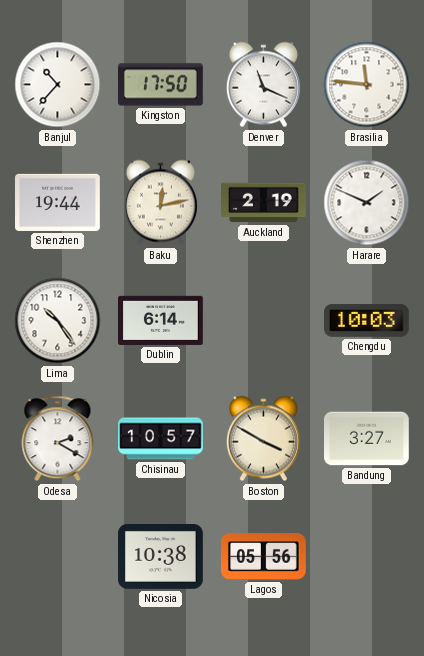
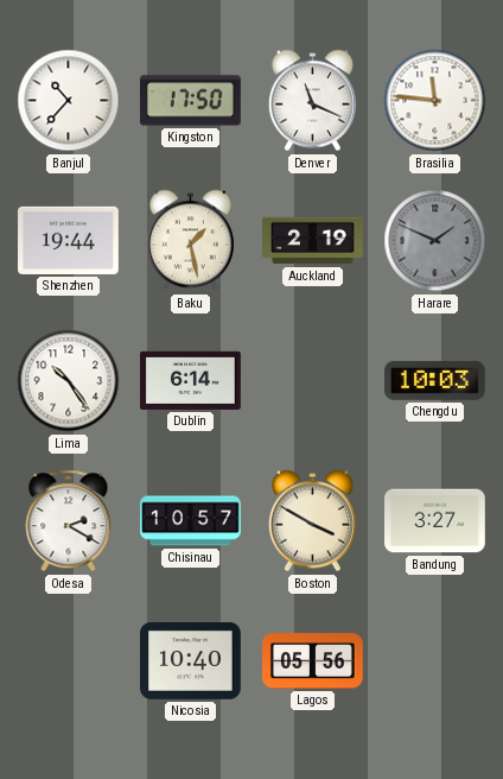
Baku: 12:13 -> 1:28 (190, 241)
Harare dial: white -> grey (435, 241)
Nicosia: 10:38 -> 10:40 (191, 661)
